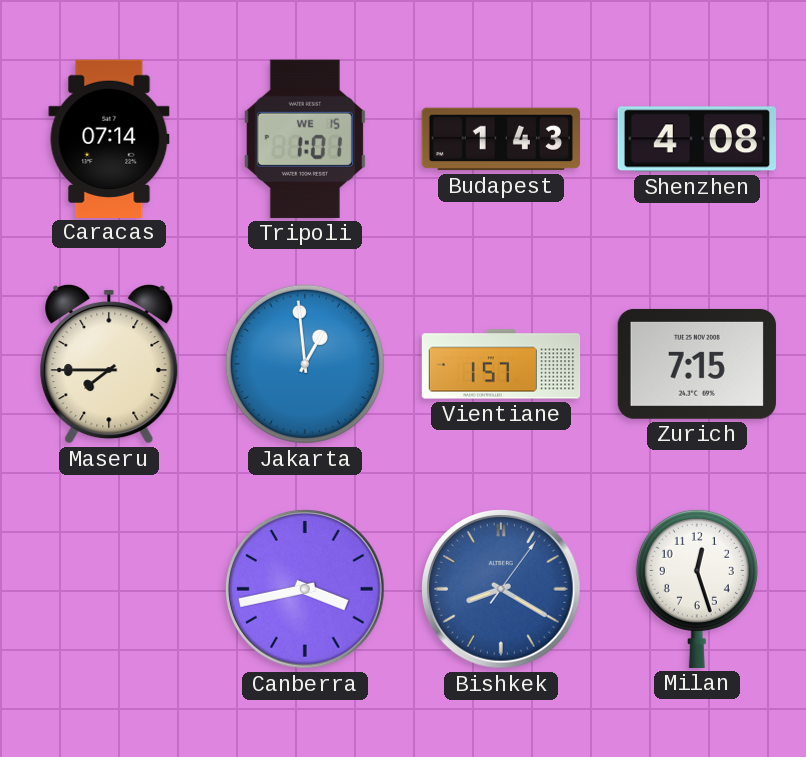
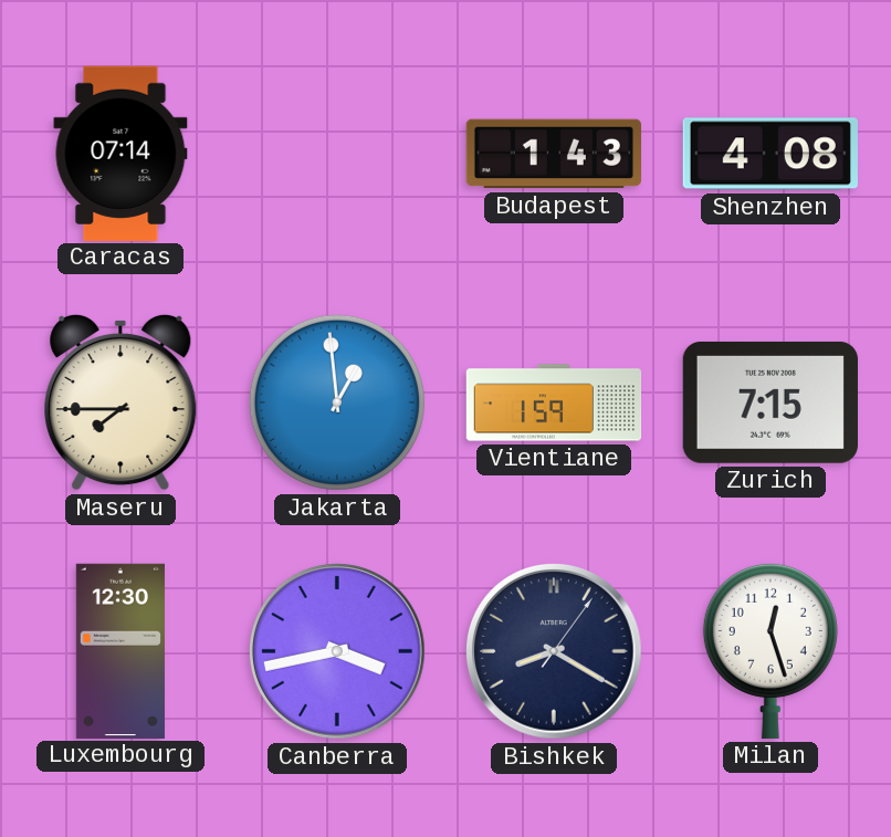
Tripoli: 1:01 -> none (305, 139)
Vientiane: 1:57 -> 1:59 (554, 402)
Luxembourg: none -> 12:30 (120, 650)
Bishkek dial: blue -> navy (555, 652)
